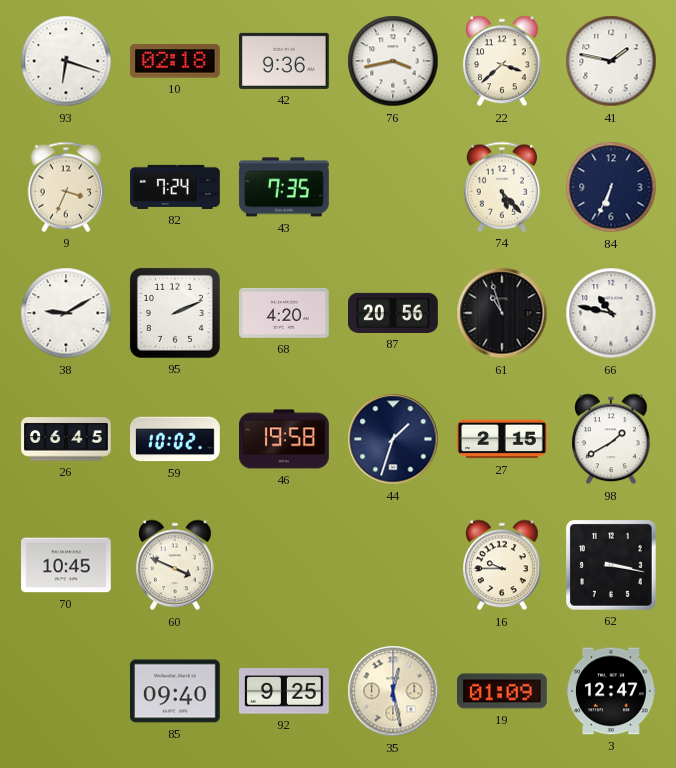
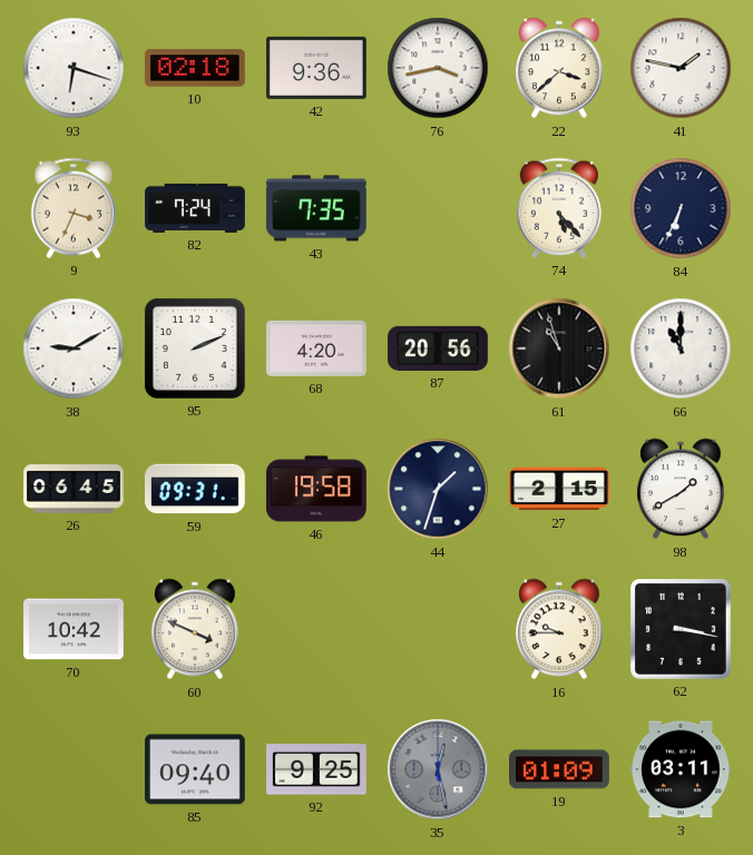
66: 10:47 -> 11:00 (681, 348)
59: 10:02 -> 09:31 (196, 489)
70: 10:45 -> 10:42 (75, 629)
35 dial: cream -> grey (438, 769)
3: 12:47 -> 03:11 (682, 769)
